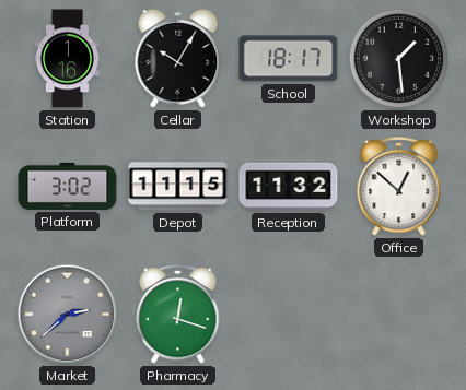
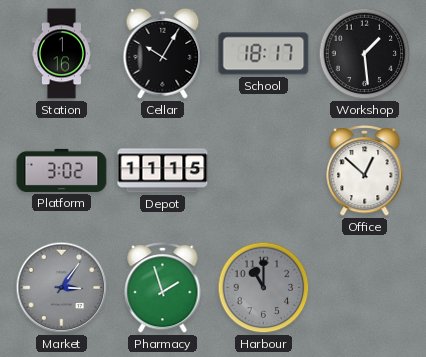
Reception: 11:32 -> none (289, 187)
Market: 2:38 -> 3:06 (62, 288)
Pharmacy: 12:18 -> 1:57 (163, 288)
Harbour: none -> 11:00 (264, 288)
